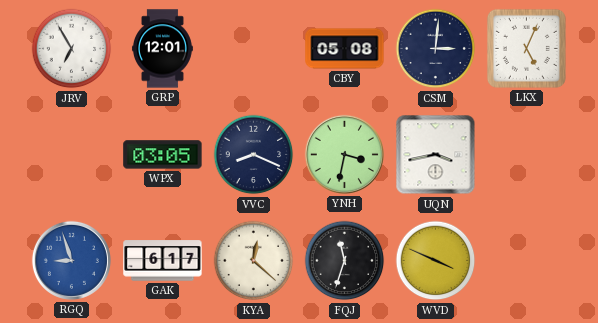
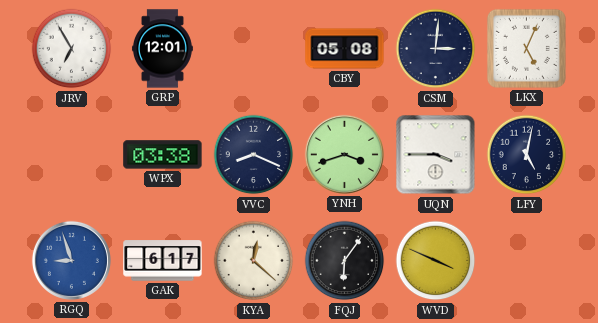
WPX: 03:05 -> 03:38 (163, 155)
YNH: 3:32 -> 3:42 (344, 154)
UQN: 3:43 -> 3:45 (436, 155)
LFY: none -> 5:02 (527, 155)
FQJ: 11:33 -> 6:06 (345, 261)
